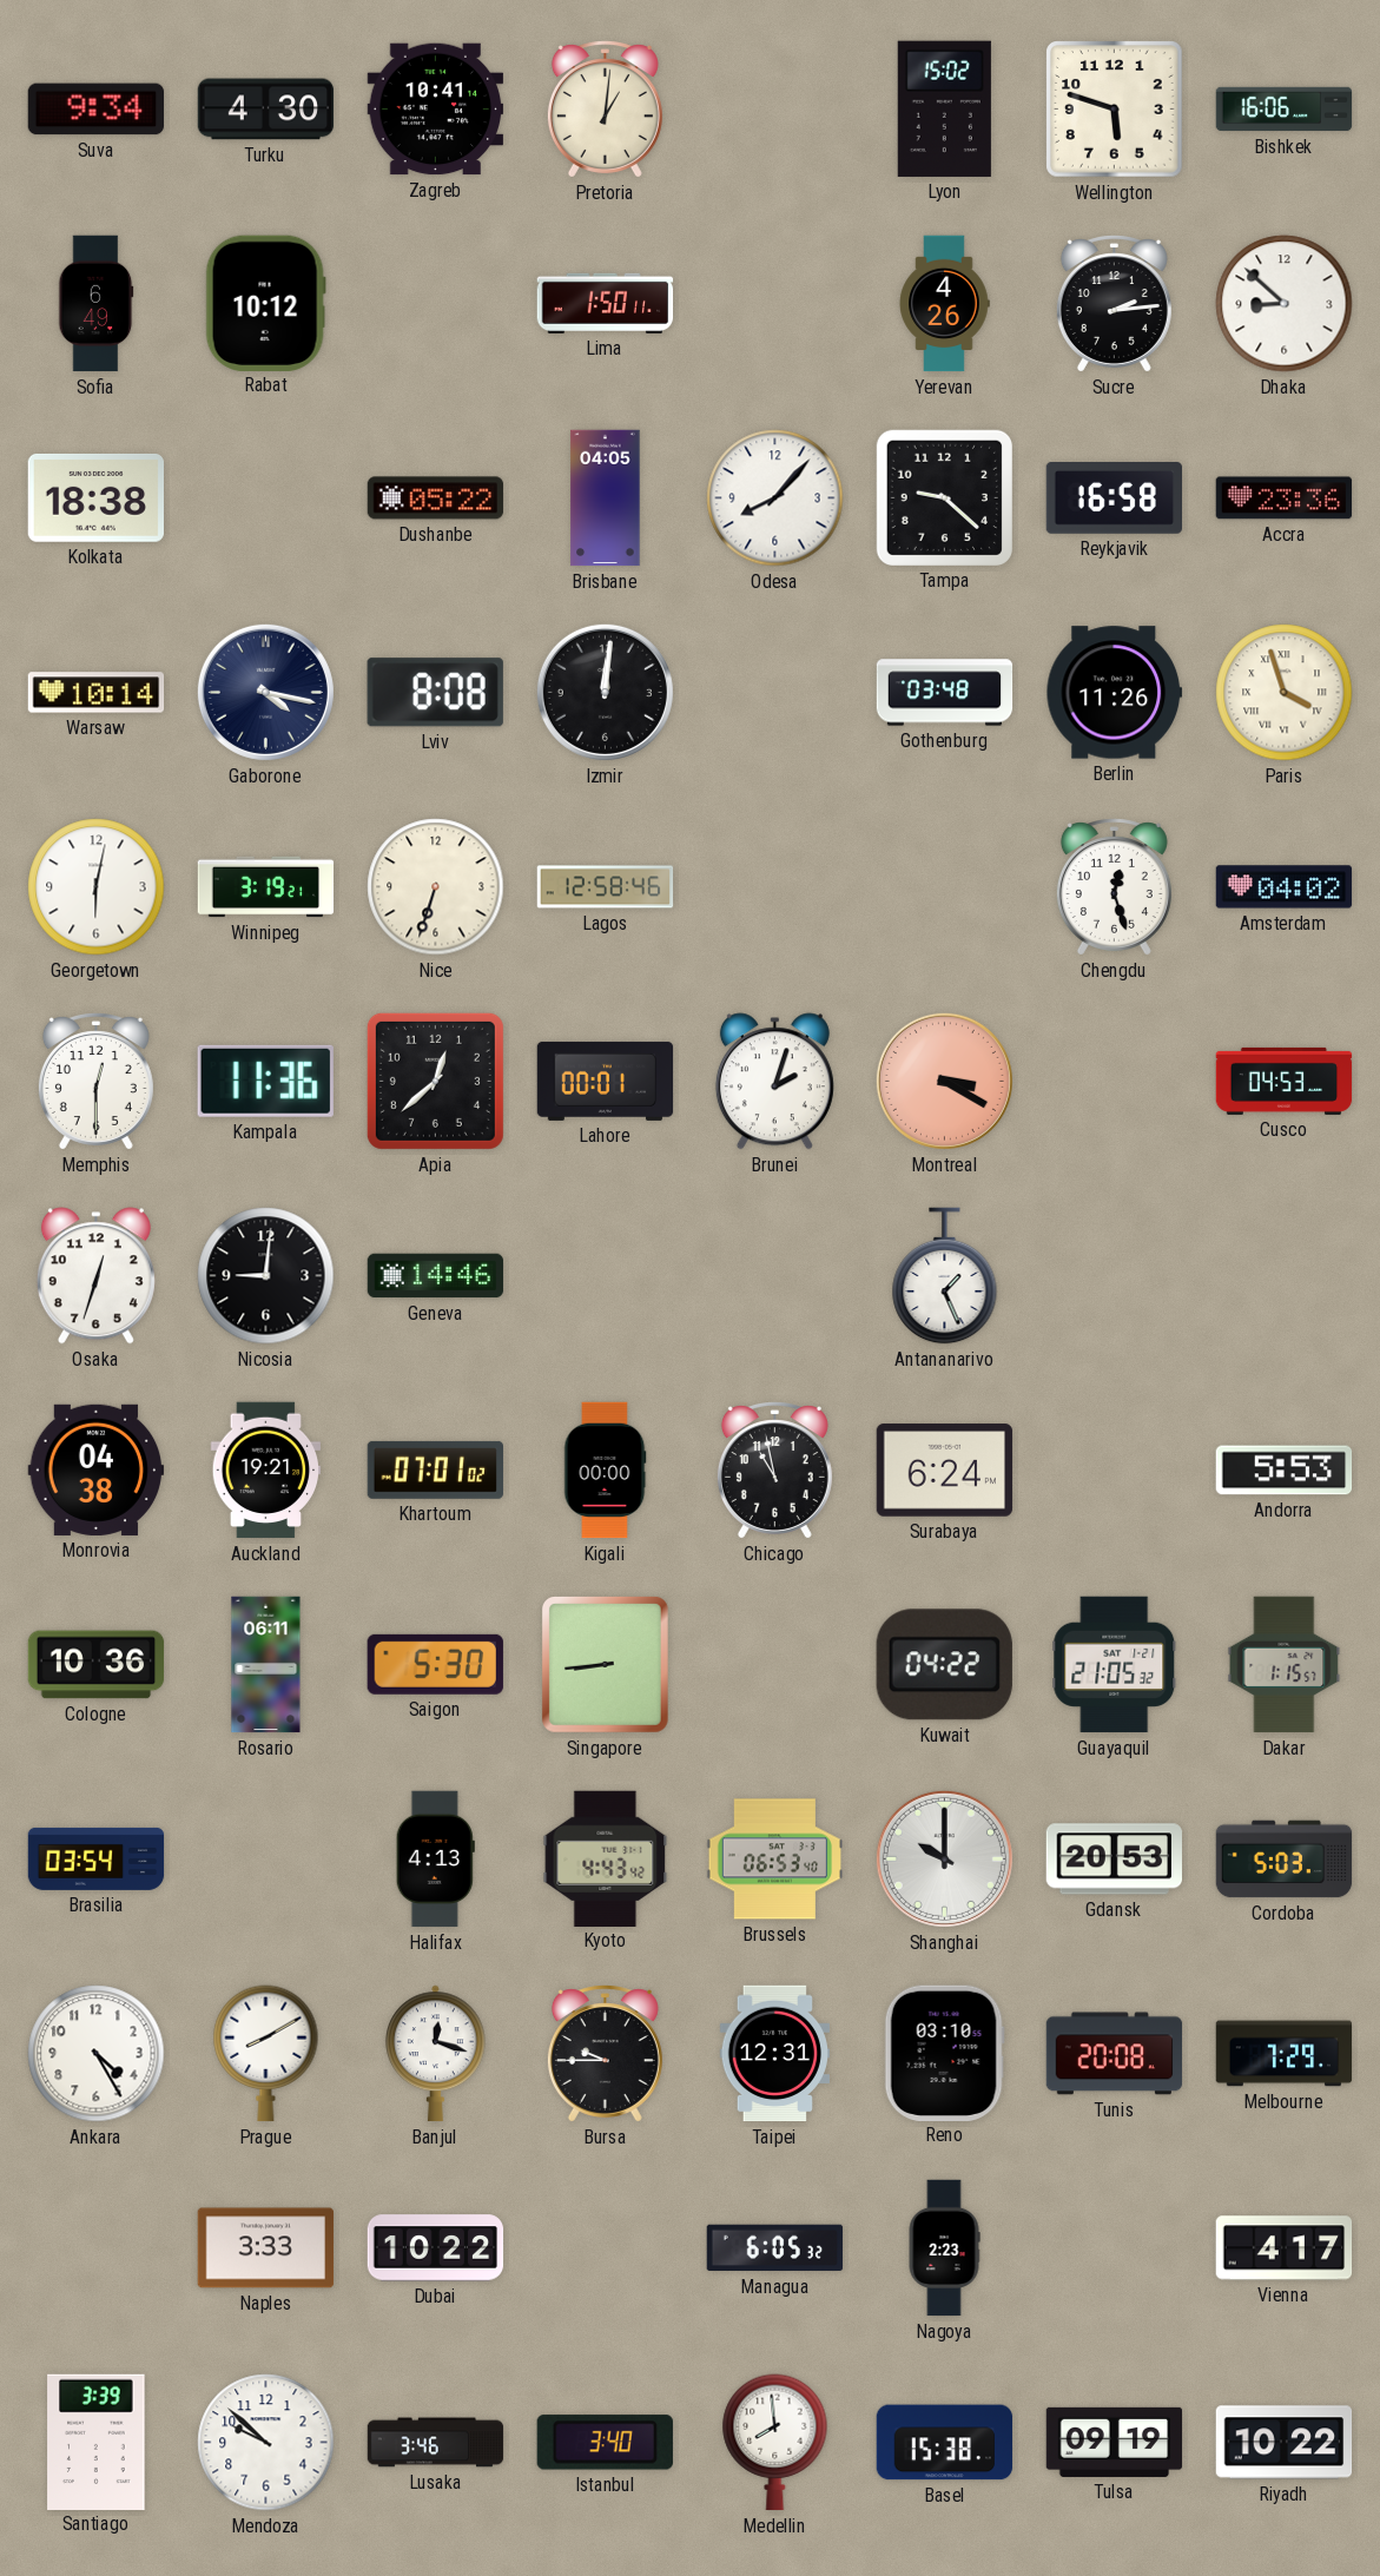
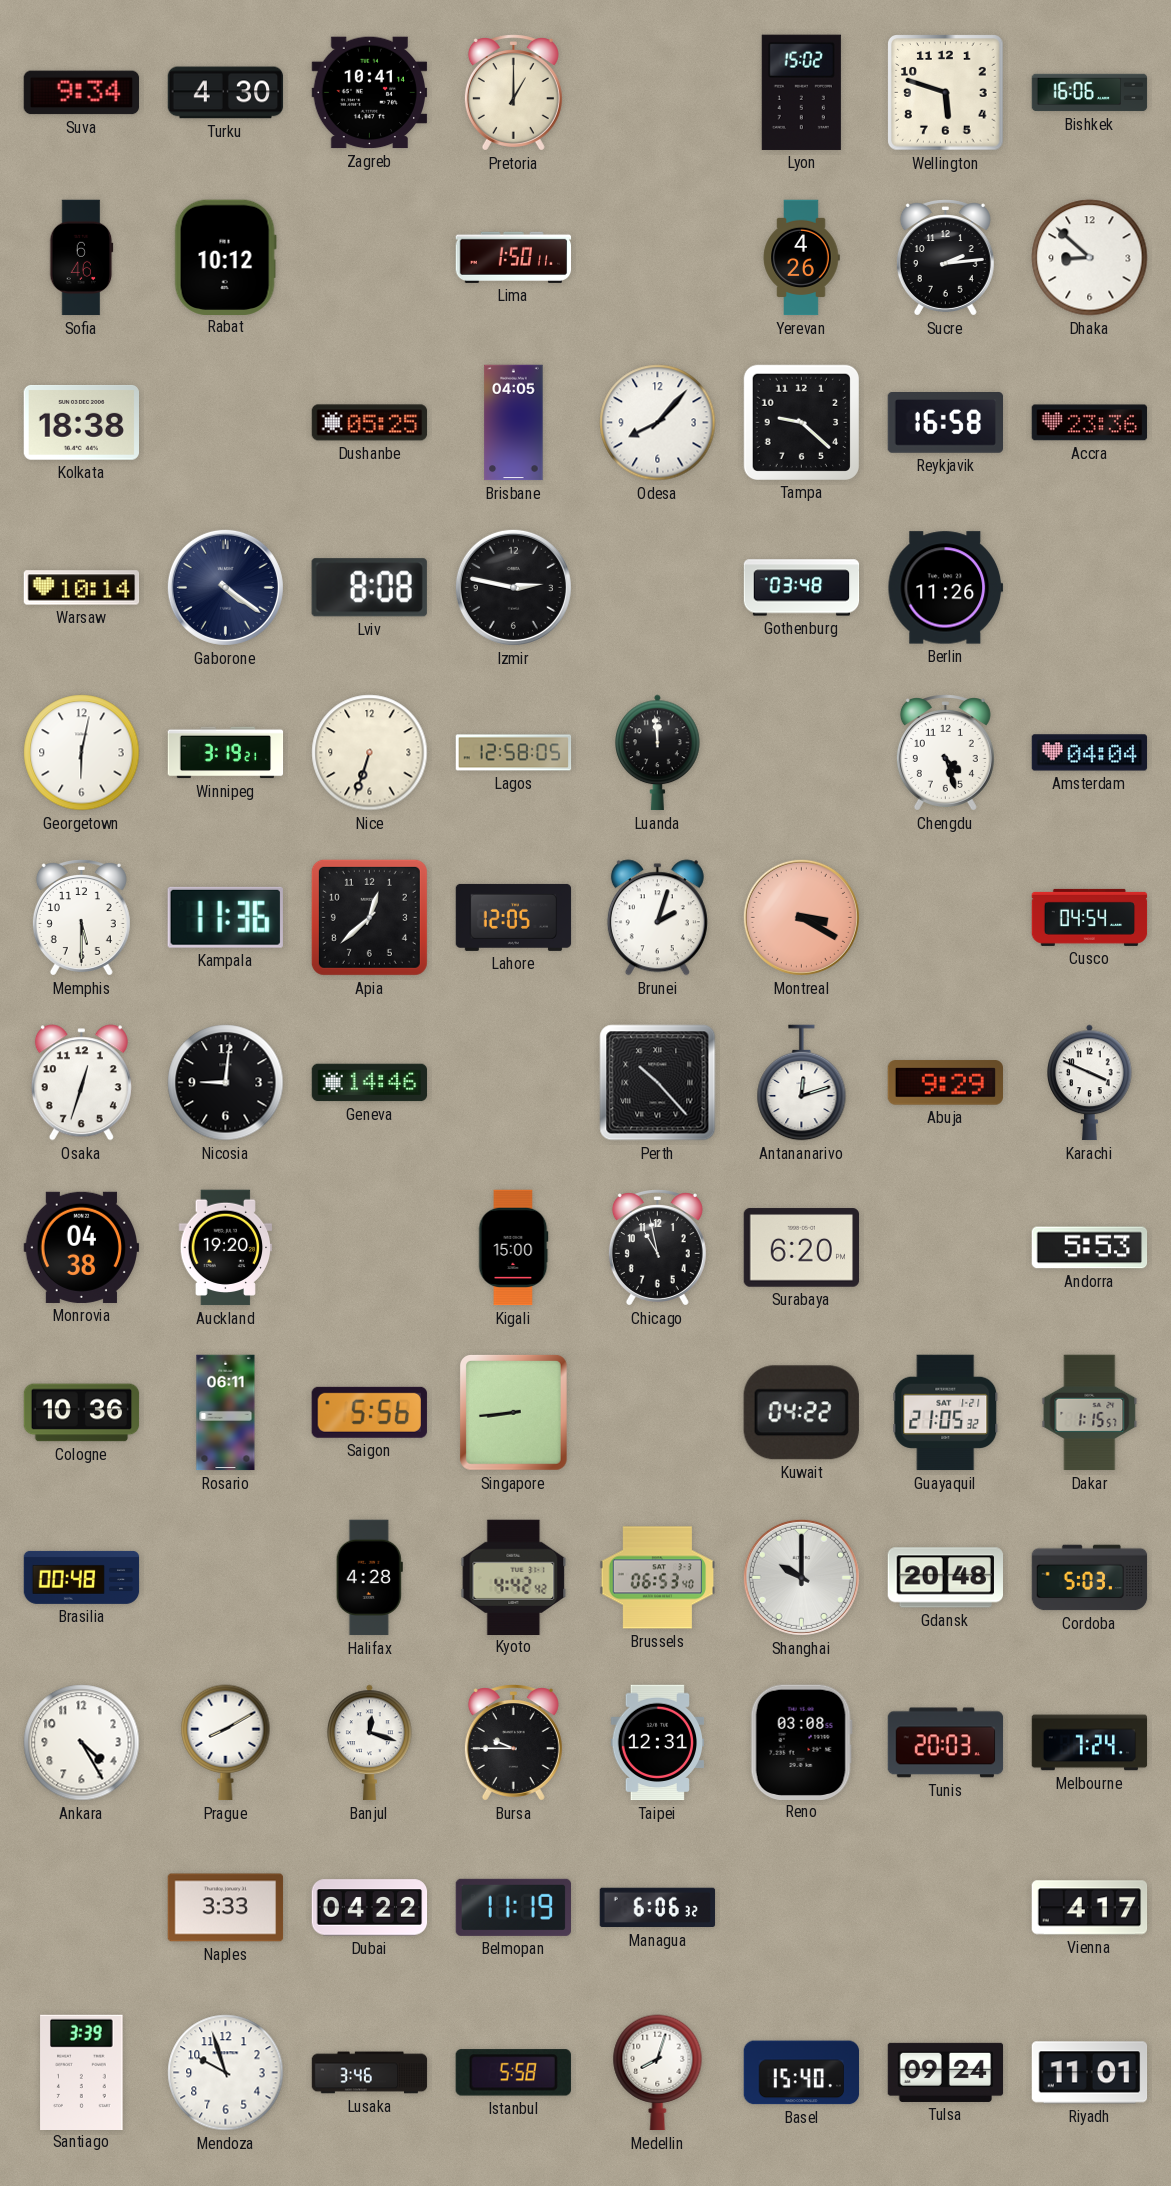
Pretoria: 1:01 -> 1:00 (513, 93)
Sofia: 6:49 -> 6:46 (82, 258)
Dushanbe: 05:22 -> 05:25 (370, 423)
Gaborone: 4:17 -> 4:21 (225, 587)
Izmir: 12:01 -> 2:47 (513, 587)
Paris: 3:57 -> none (1285, 693)
Lagos: 12:58:46 -> 12:58:05 (514, 753)
Luanda: none -> 11:59 (658, 753)
Chengdu: 12:27 -> 4:27 (945, 753)
Amsterdam: 04:02 -> 04:04 (1090, 753)
Memphis: 12:30 -> 5:30 (81, 918)
Lahore: 00:01 -> 12:05 (514, 917)
Cusco: 04:53 -> 04:54 (1090, 917)
Perth: none -> 10:23 (658, 1083)
Antananarivo: 1:26 -> 12:12 (802, 1083)
Abuja: none -> 9:29 (945, 1083)
Karachi: none -> 3:49 (1090, 1083)
Auckland: 19:21 -> 19:20 (226, 1248)
Khartoum: 07:01 -> none (435, 1469)
Kigali: 00:00 -> 15:00 (513, 1248)
Surabaya: 6:24 -> 6:20 (802, 1248)
Saigon: 5:30 -> 5:56 (369, 1412)
Brasilia: 03:54 -> 00:48 (82, 1577)
Halifax: 4:13 -> 4:28 (369, 1578)
Kyoto: 4:43 -> 4:42 (514, 1577)
Gdansk: 20:53 -> 20:48 (945, 1578)
Reno: 03:10 -> 03:08 (801, 1742)
Tunis: 20:08 -> 20:03 (946, 1743)
Melbourne: 7:29 -> 7:24 (1090, 1743)
Dubai: 10:22 -> 04:22 (370, 1908)
Belmopan: none -> 11:19 (513, 1907)
Managua: 6:05 -> 6:06 (658, 1908)
Nagoya: 2:23 -> none (944, 2248)
Mendoza: 9:52 -> 9:57 (226, 2073)
Istanbul: 3:40 -> 5:58 (513, 2073)
Medellin: 7:59 -> 8:03 (658, 2073)
Basel: 15:38 -> 15:40 (802, 2073)
Tulsa: 09:19 -> 09:24 (946, 2072)
Riyadh: 10:22 -> 11:01 (1090, 2073)
